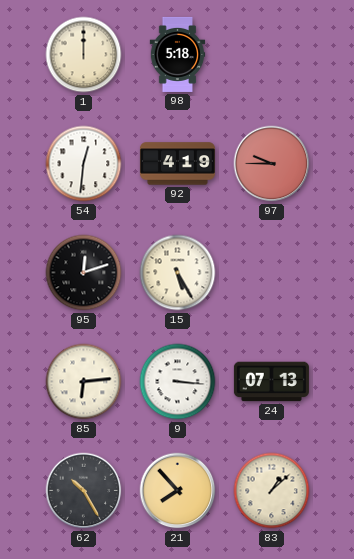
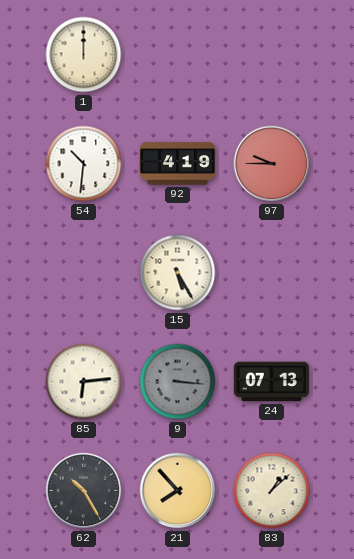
98: 5:18 -> none (178, 54)
54: 12:31 -> 10:31 (84, 164)
95: 12:12 -> none (84, 273)
9 dial: white -> grey (178, 382)
